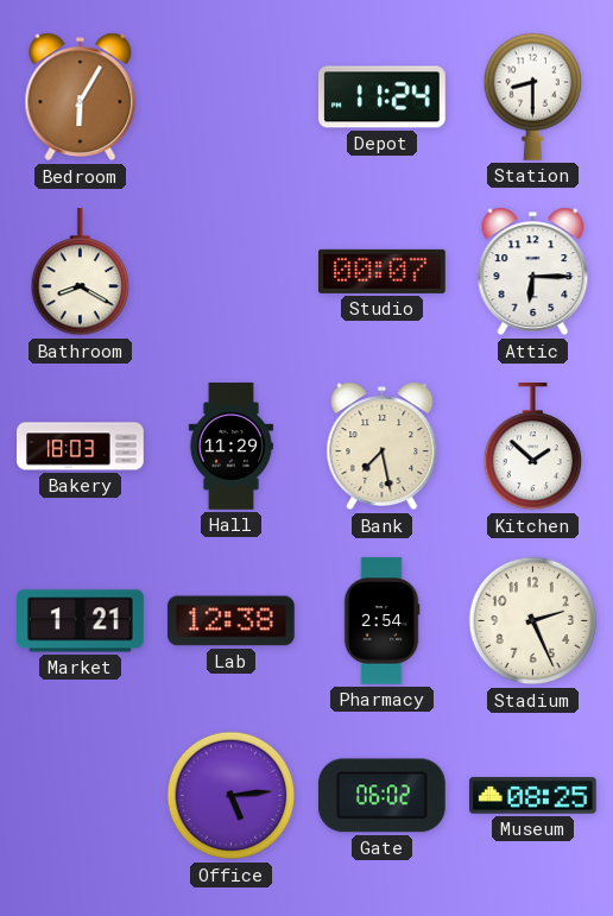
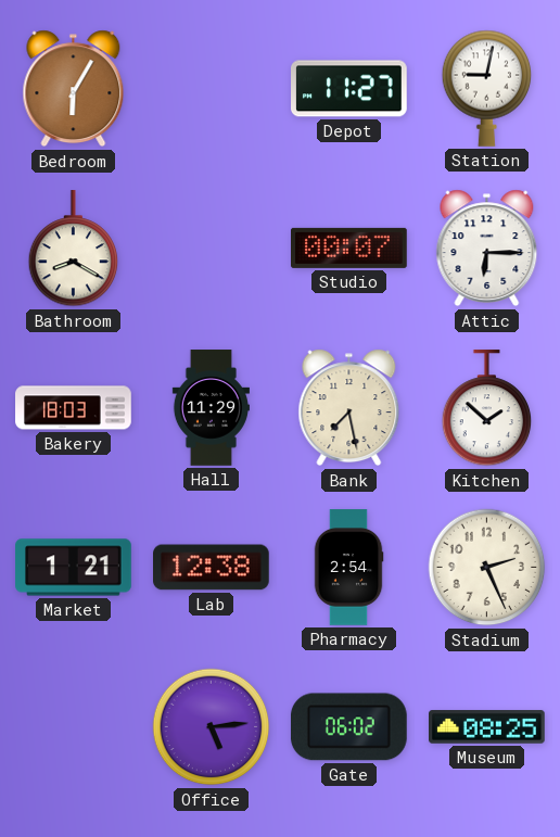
Depot: 11:24 -> 11:27 (349, 89)
Station: 8:30 -> 9:02 (487, 88)
